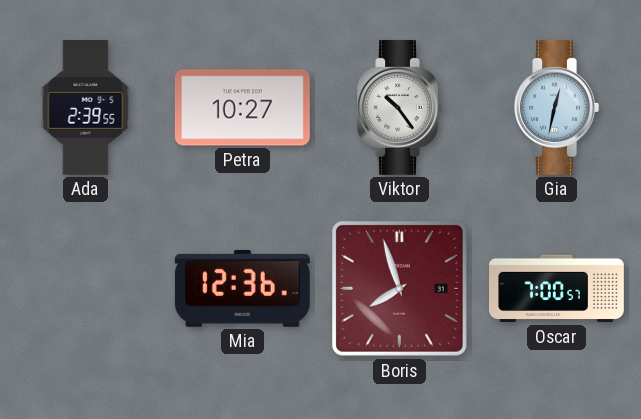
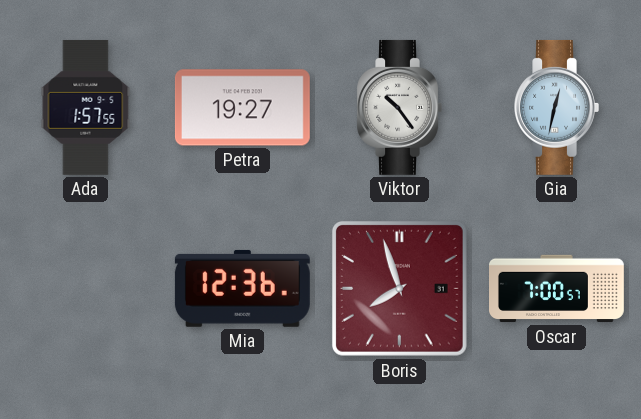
Ada: 2:39 -> 1:57 (86, 107)
Petra: 10:27 -> 19:27 (242, 108)
